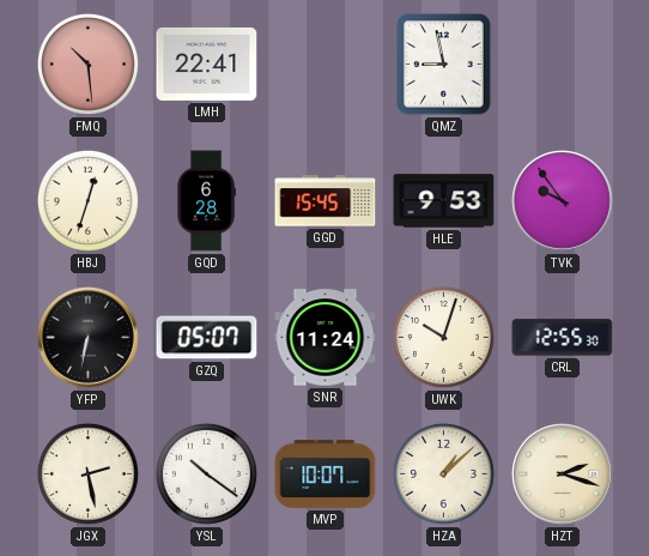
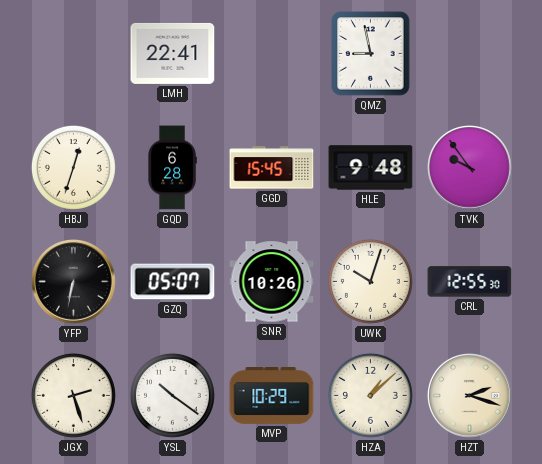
FMQ: 10:29 -> none (87, 64)
HLE: 9:53 -> 9:48 (371, 168)
SNR: 11:24 -> 10:26 (272, 282)
JGX: 2:28 -> 2:27 (73, 395)
MVP: 10:07 -> 10:29 (272, 396)
